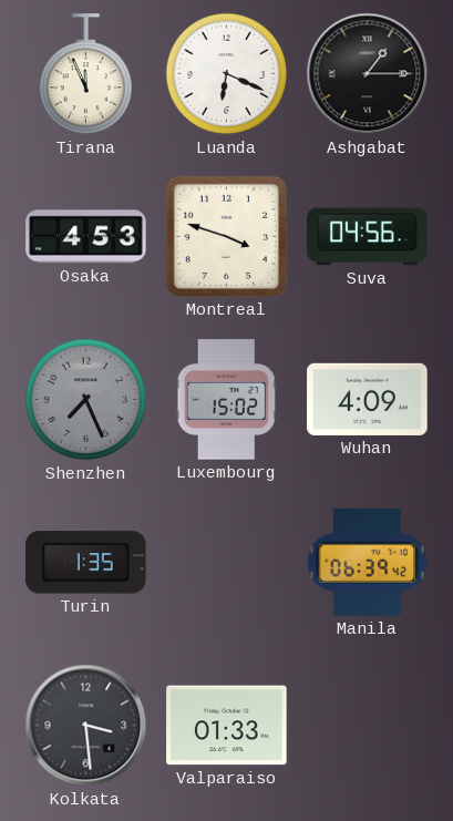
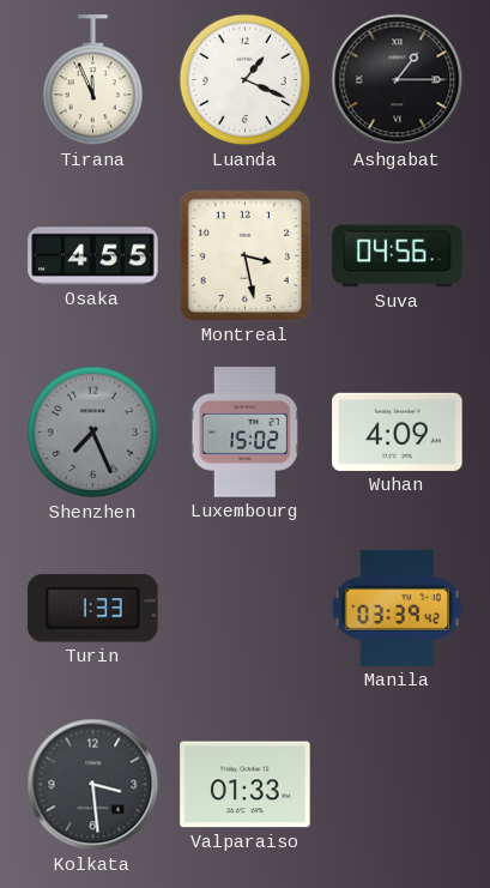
Luanda: 6:19 -> 1:19 (246, 80)
Osaka: 4:53 -> 4:55 (93, 256)
Montreal: 3:48 -> 3:28 (244, 255)
Turin: 1:35 -> 1:33 (93, 609)
Manila: 06:39 -> 03:39 (397, 608)
